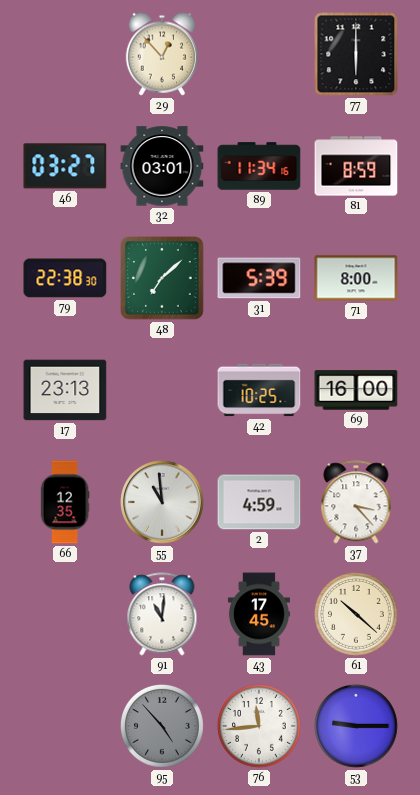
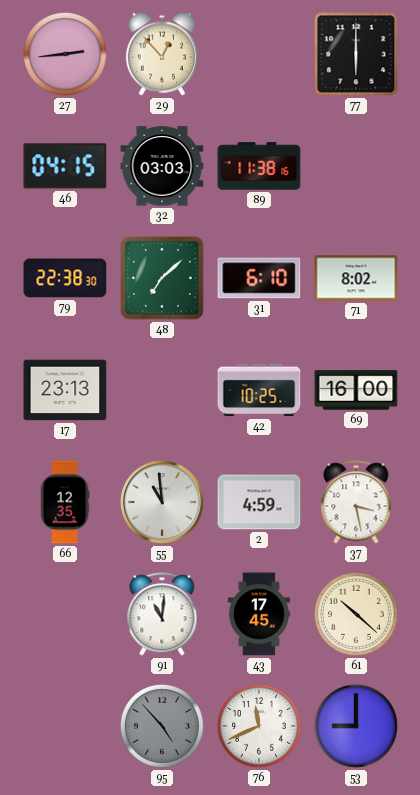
27: none -> 2:44 (65, 54)
46: 03:27 -> 04:15 (65, 166)
32: 03:01 -> 03:03 (162, 166)
89: 11:34 -> 11:38 (259, 166)
81: 8:59 -> none (356, 166)
31: 5:39 -> 6:10 (259, 278)
71: 8:00 -> 8:02 (356, 278)
37: 3:23 -> 3:28 (356, 502)
76: 11:44 -> 11:41 (259, 726)
53: 9:15 -> 9:00 (356, 726)
